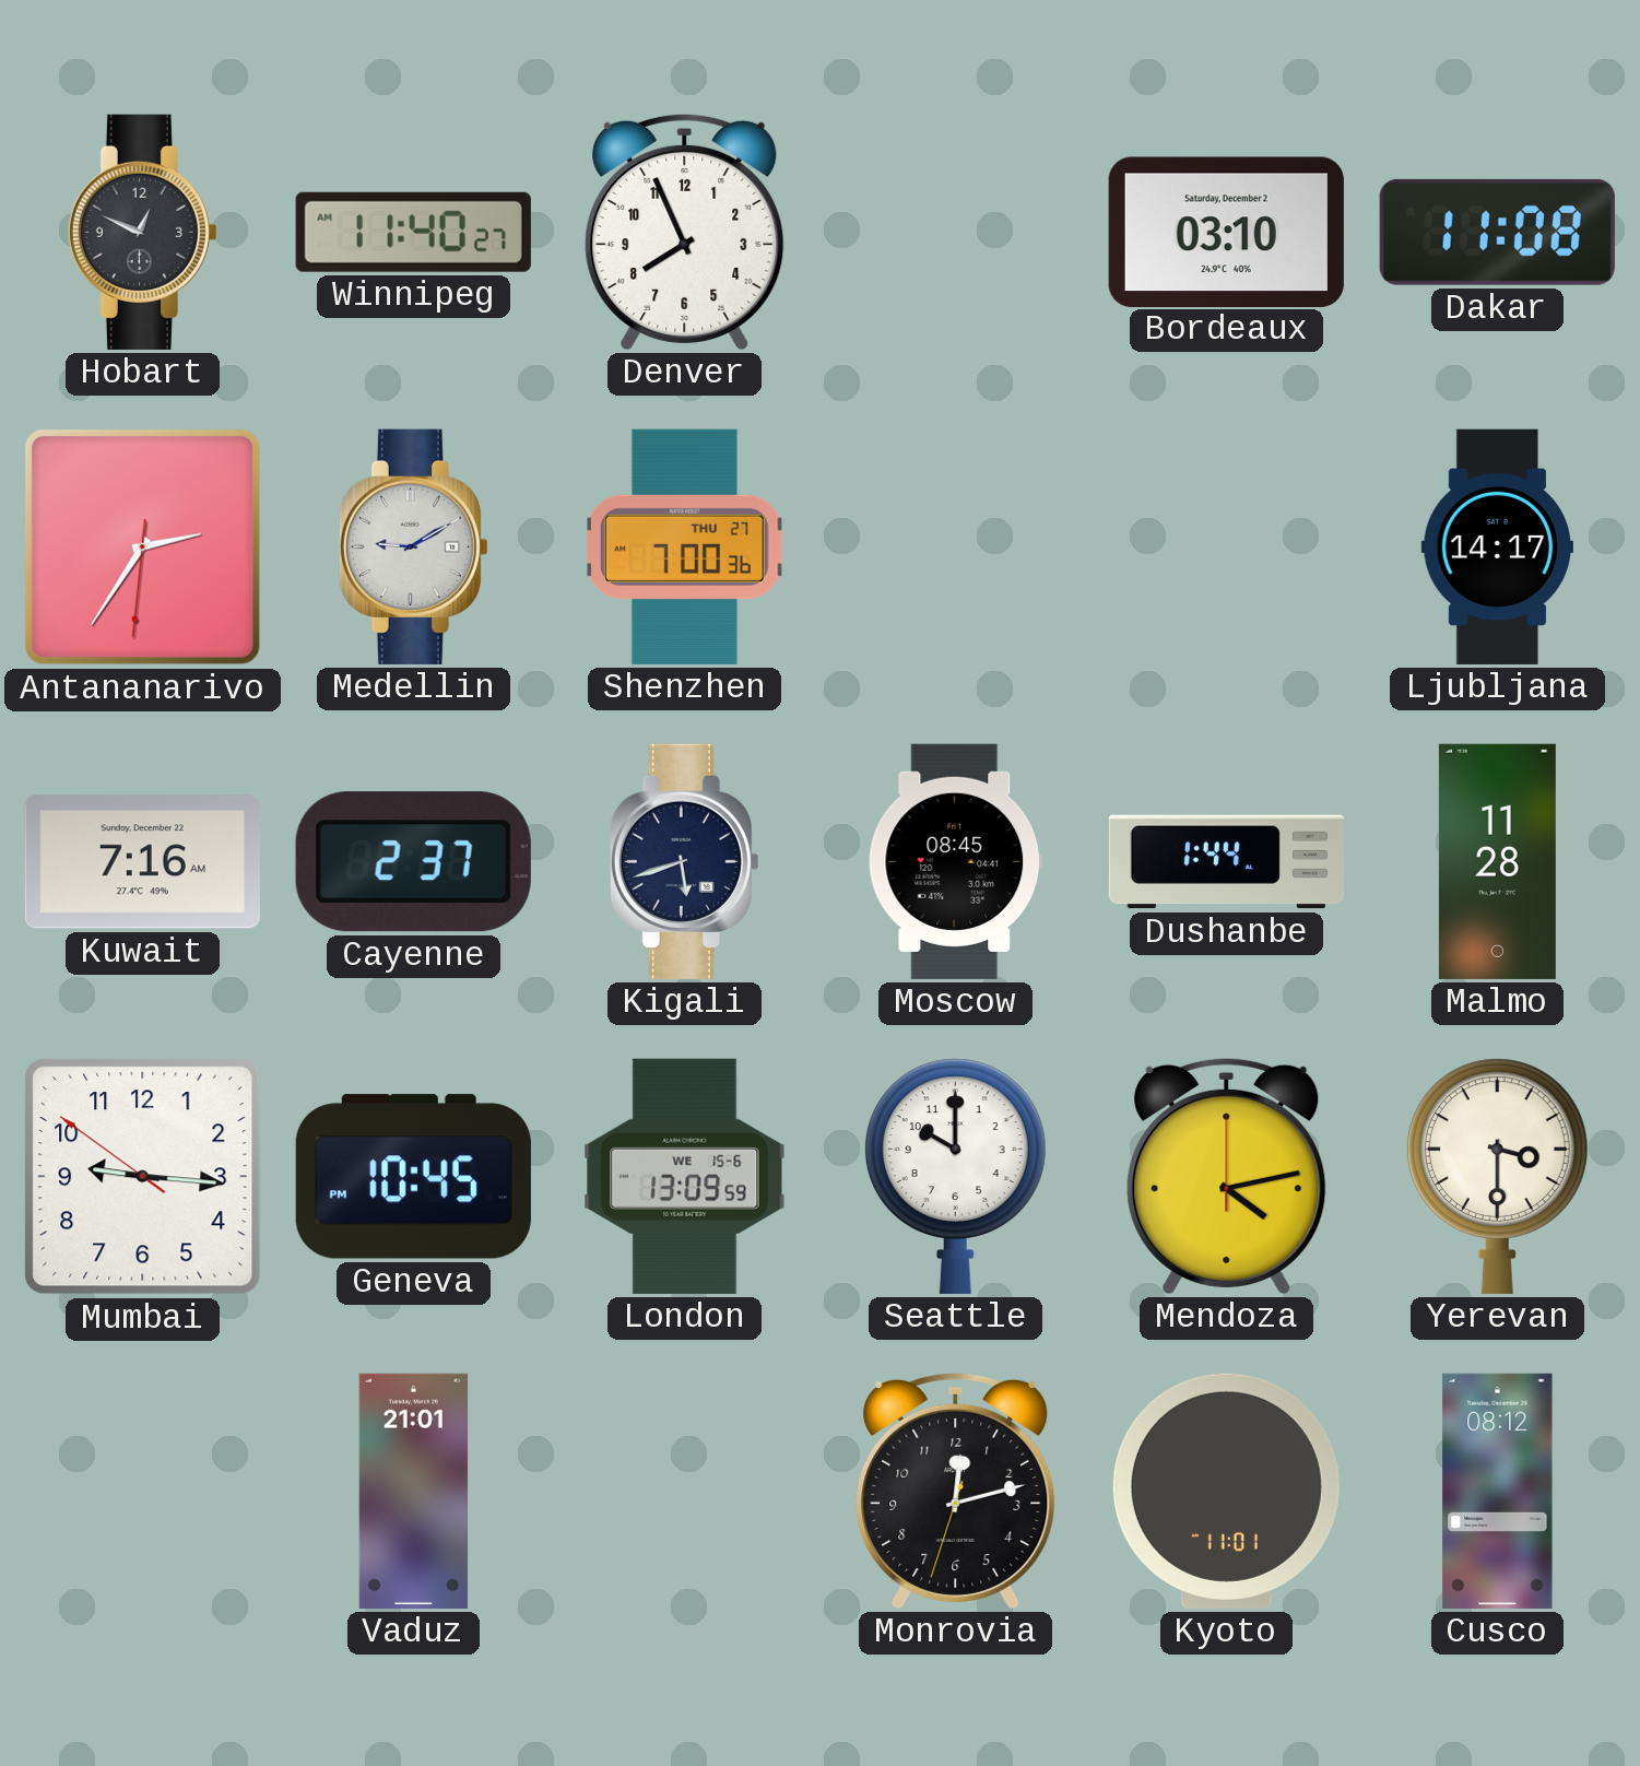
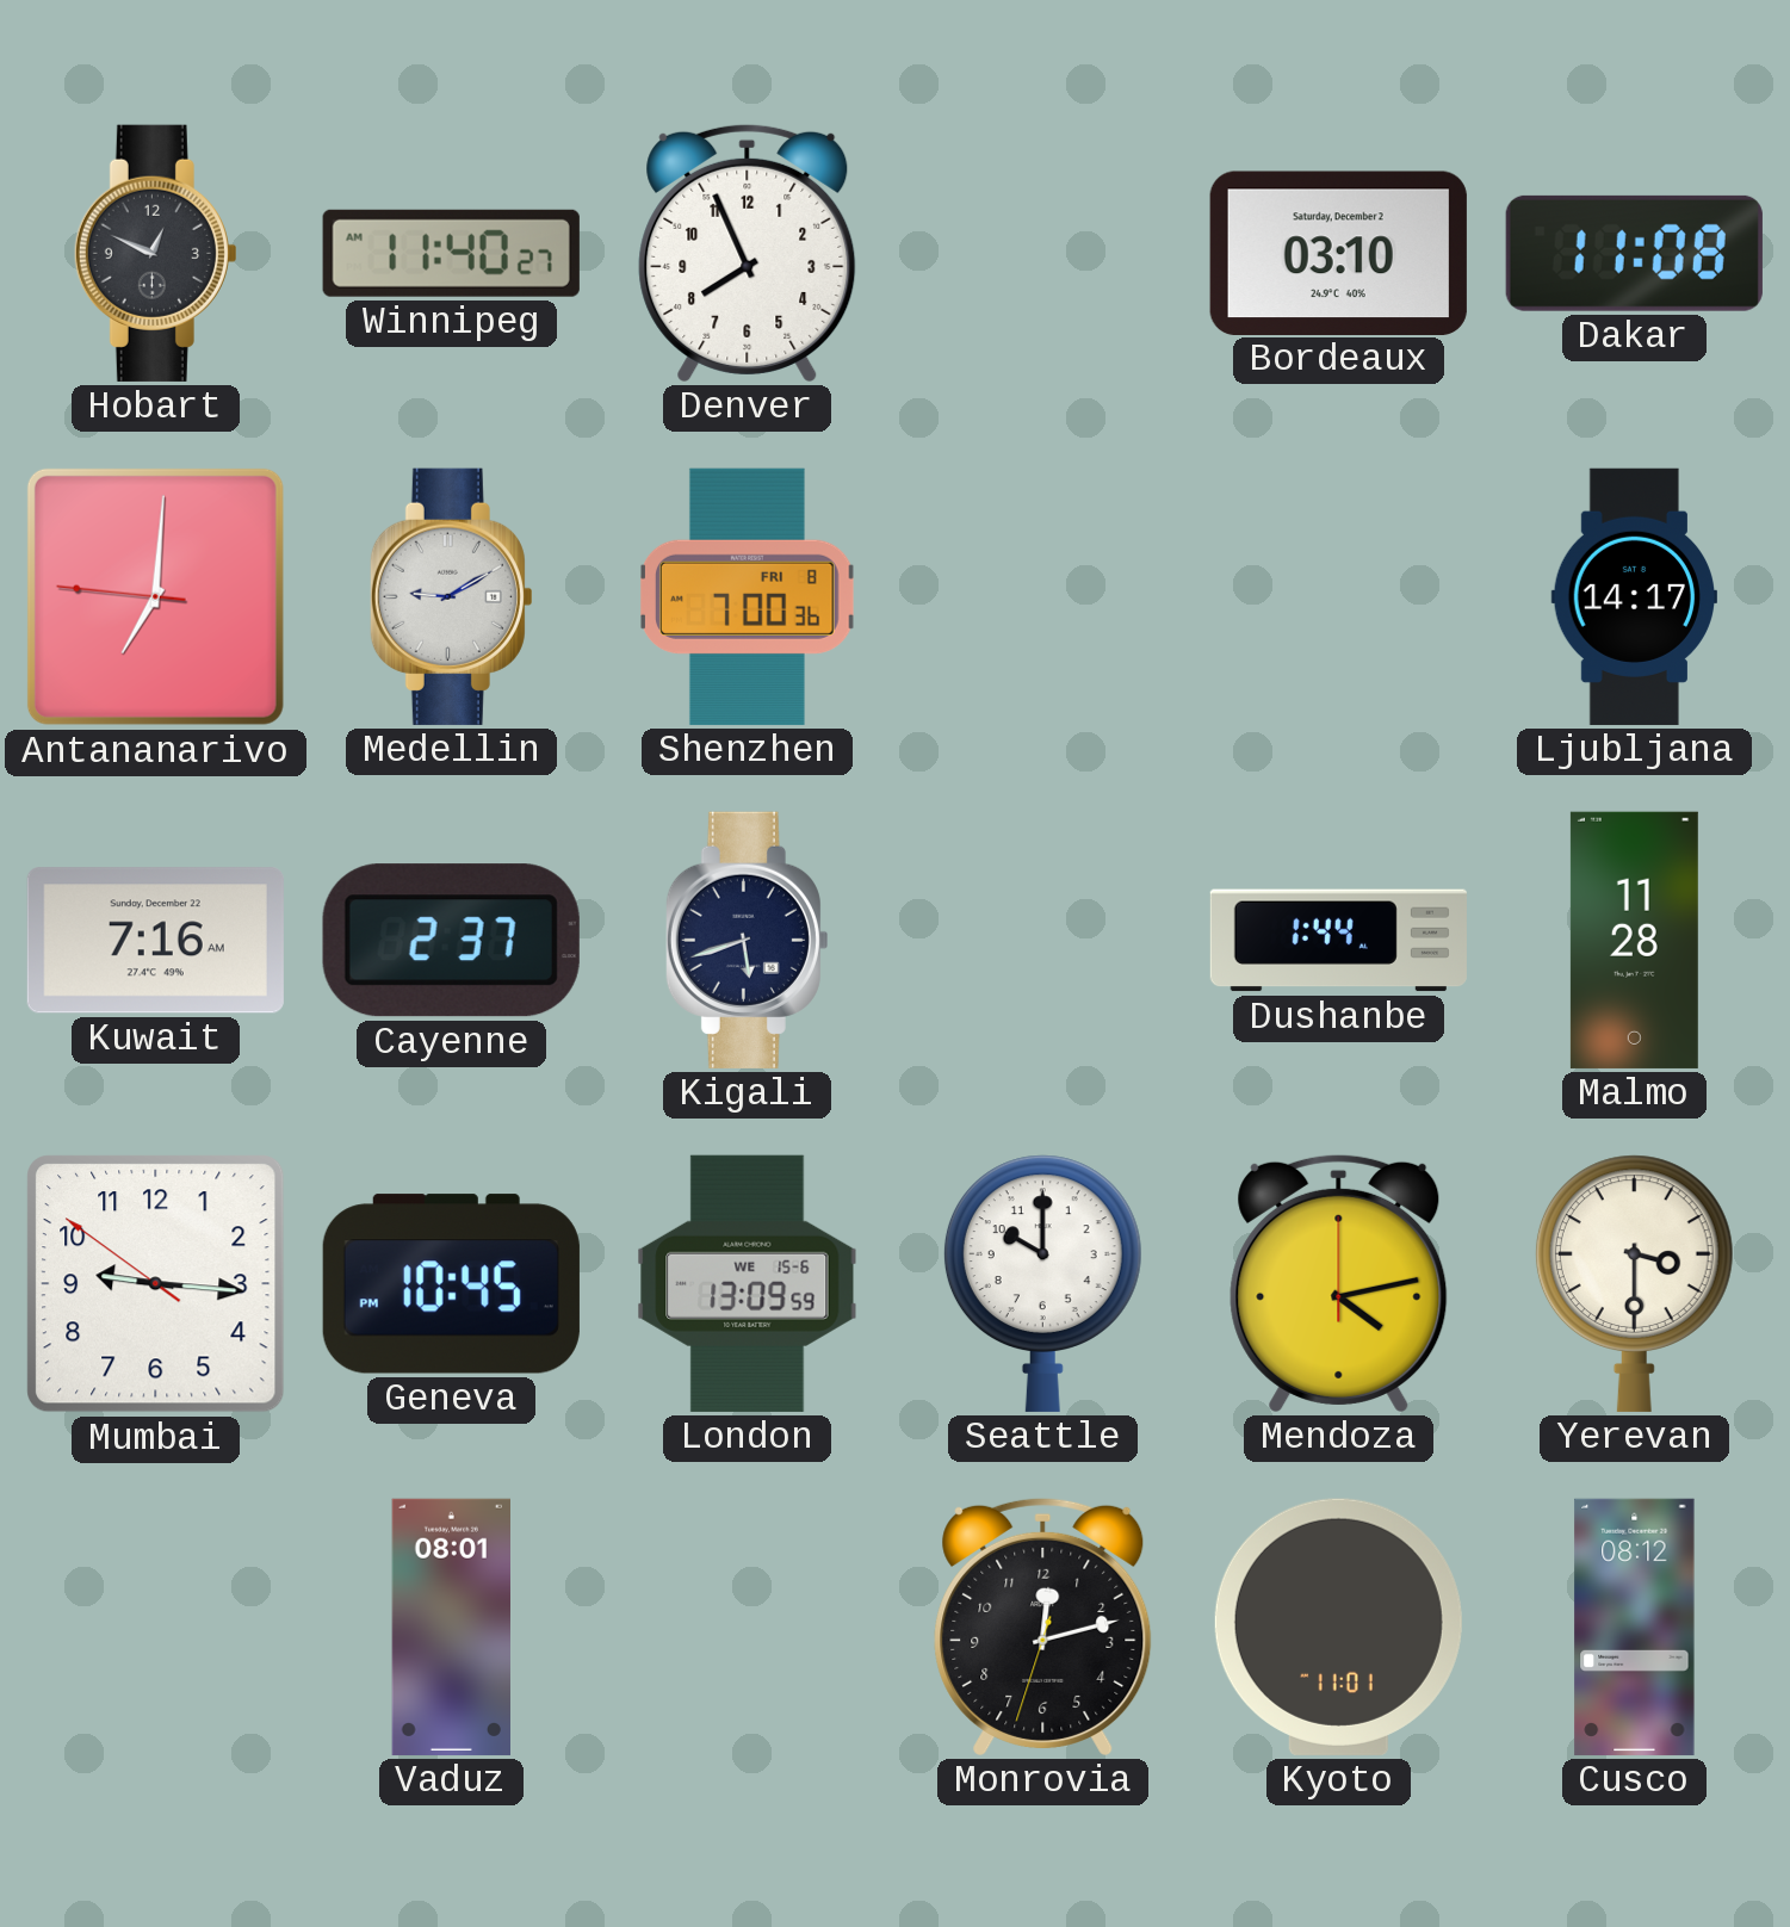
Antananarivo: 2:35 -> 7:00 (155, 596)
Shenzhen date: THU 27 -> FRI 8 (748, 596)
Moscow: 08:45 -> none (956, 861)
Vaduz: 21:01 -> 08:01 (451, 1627)
